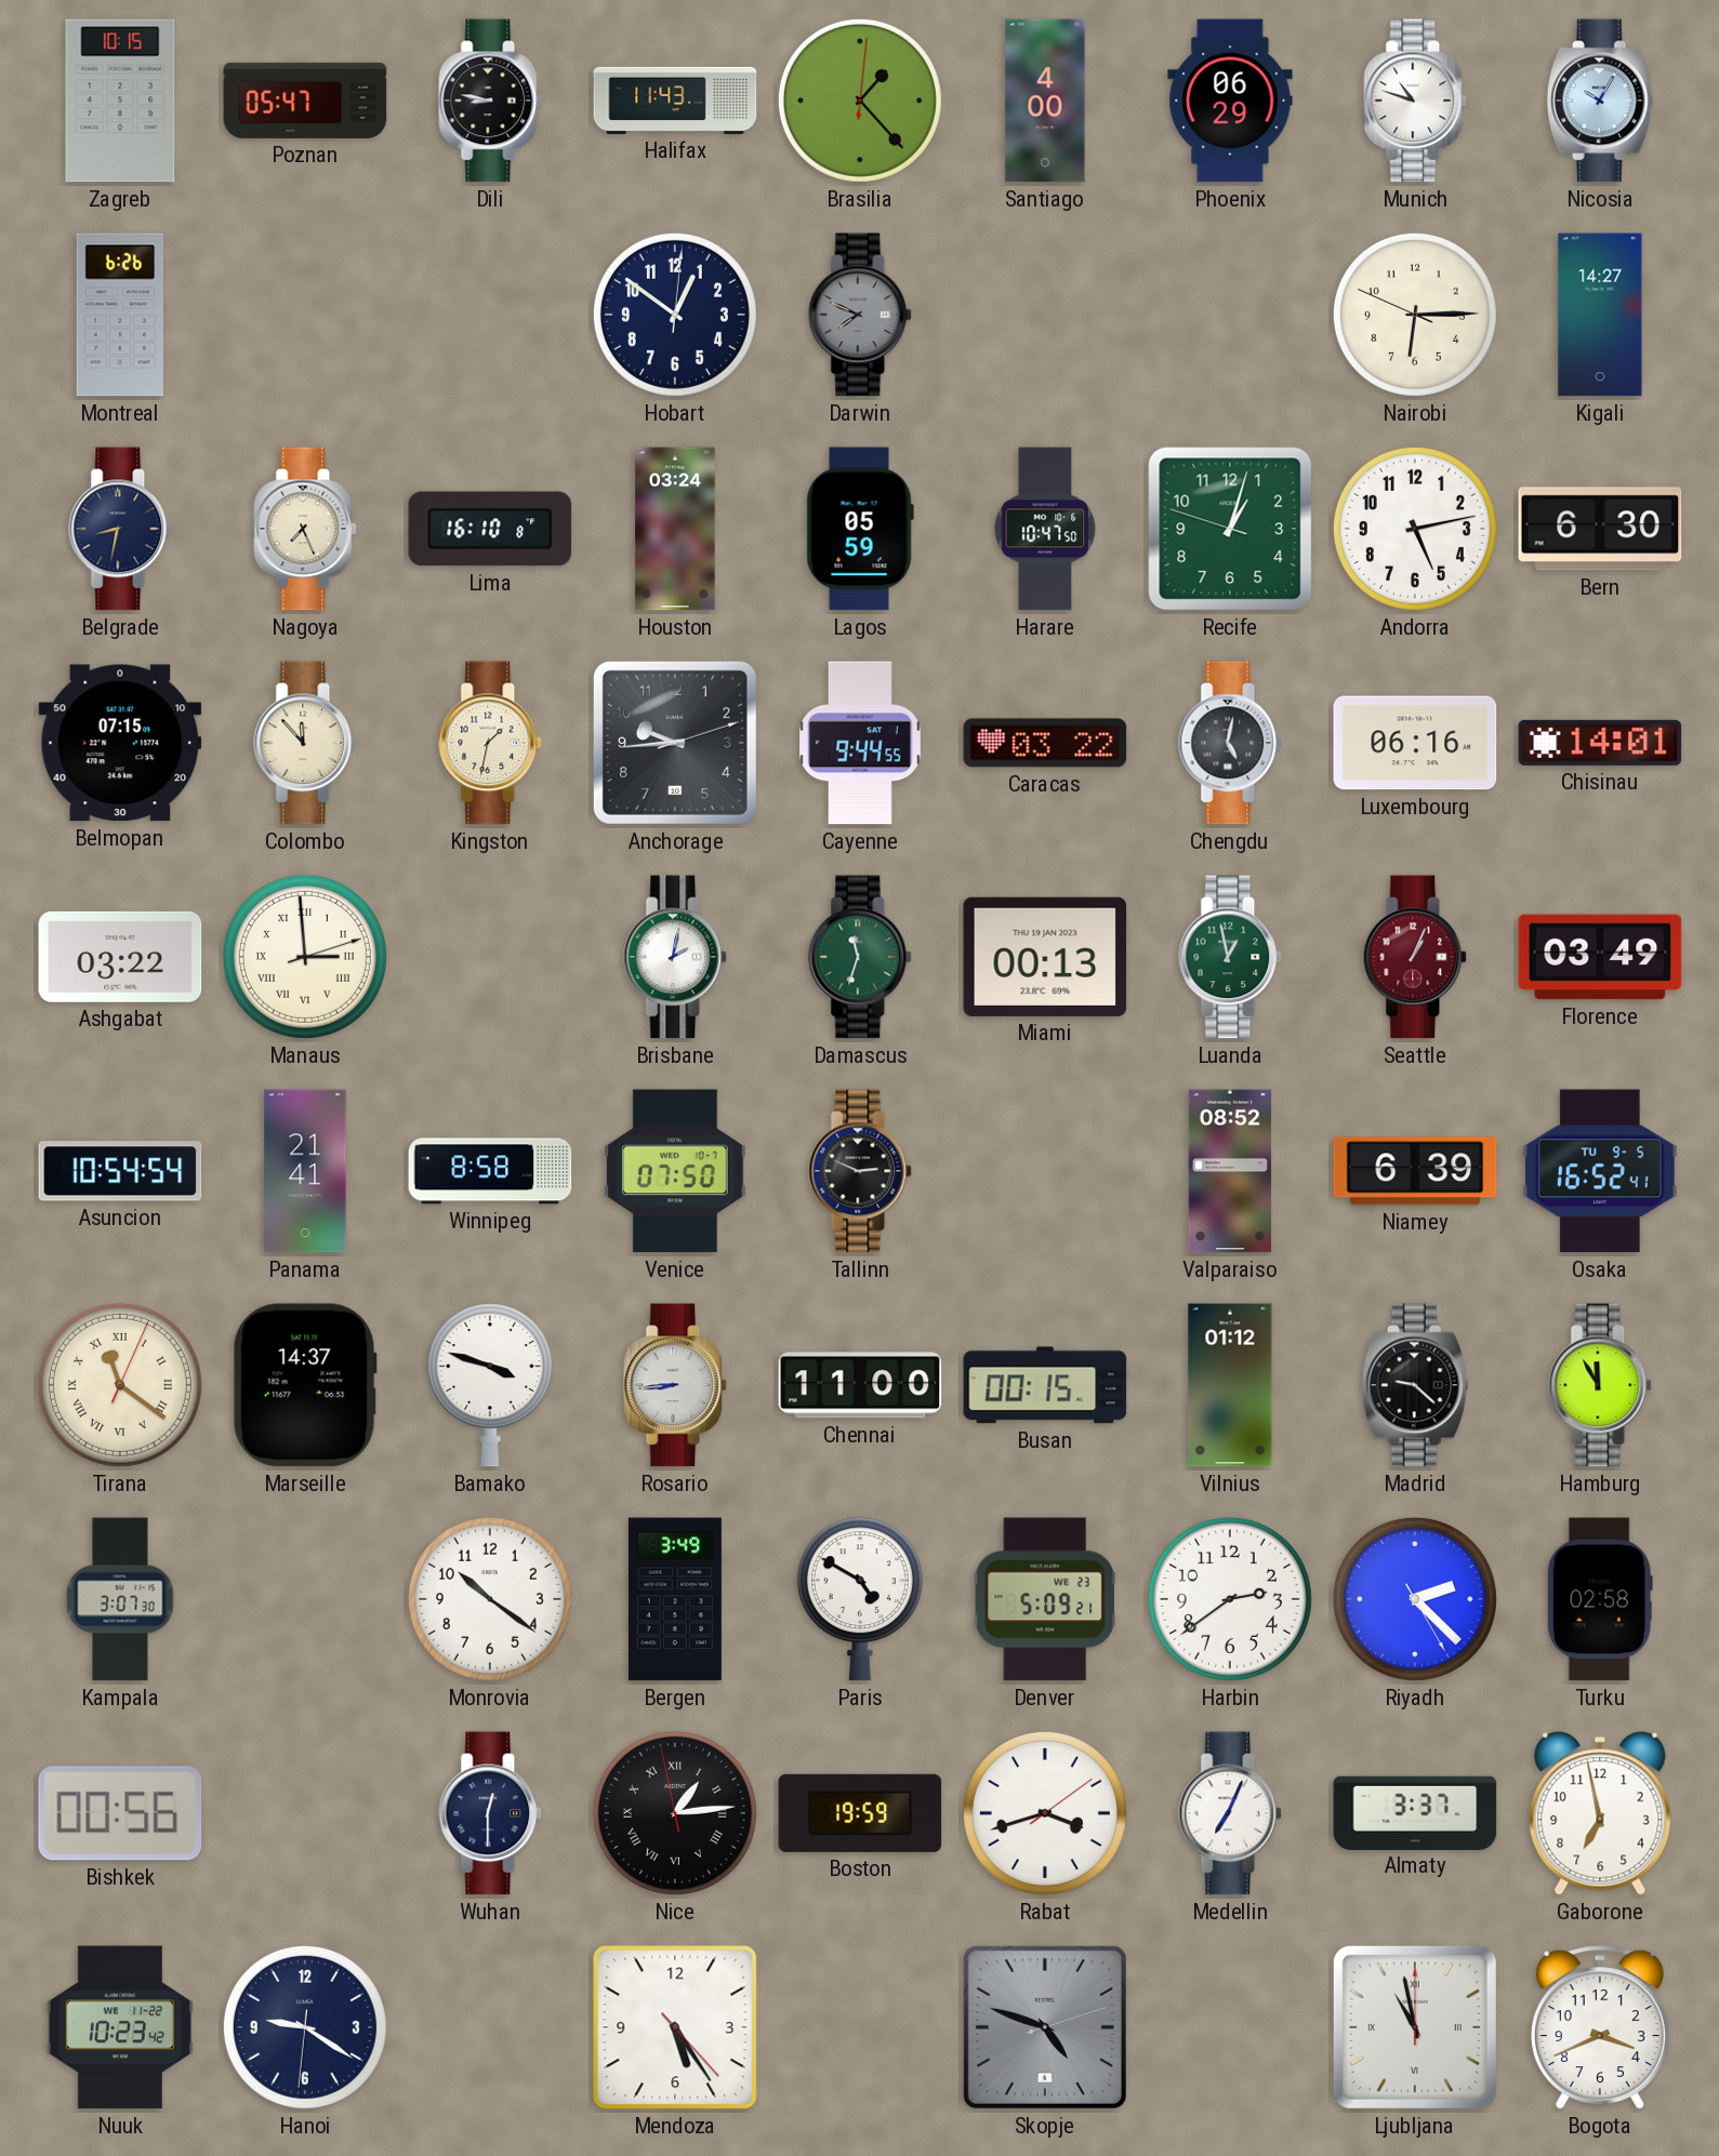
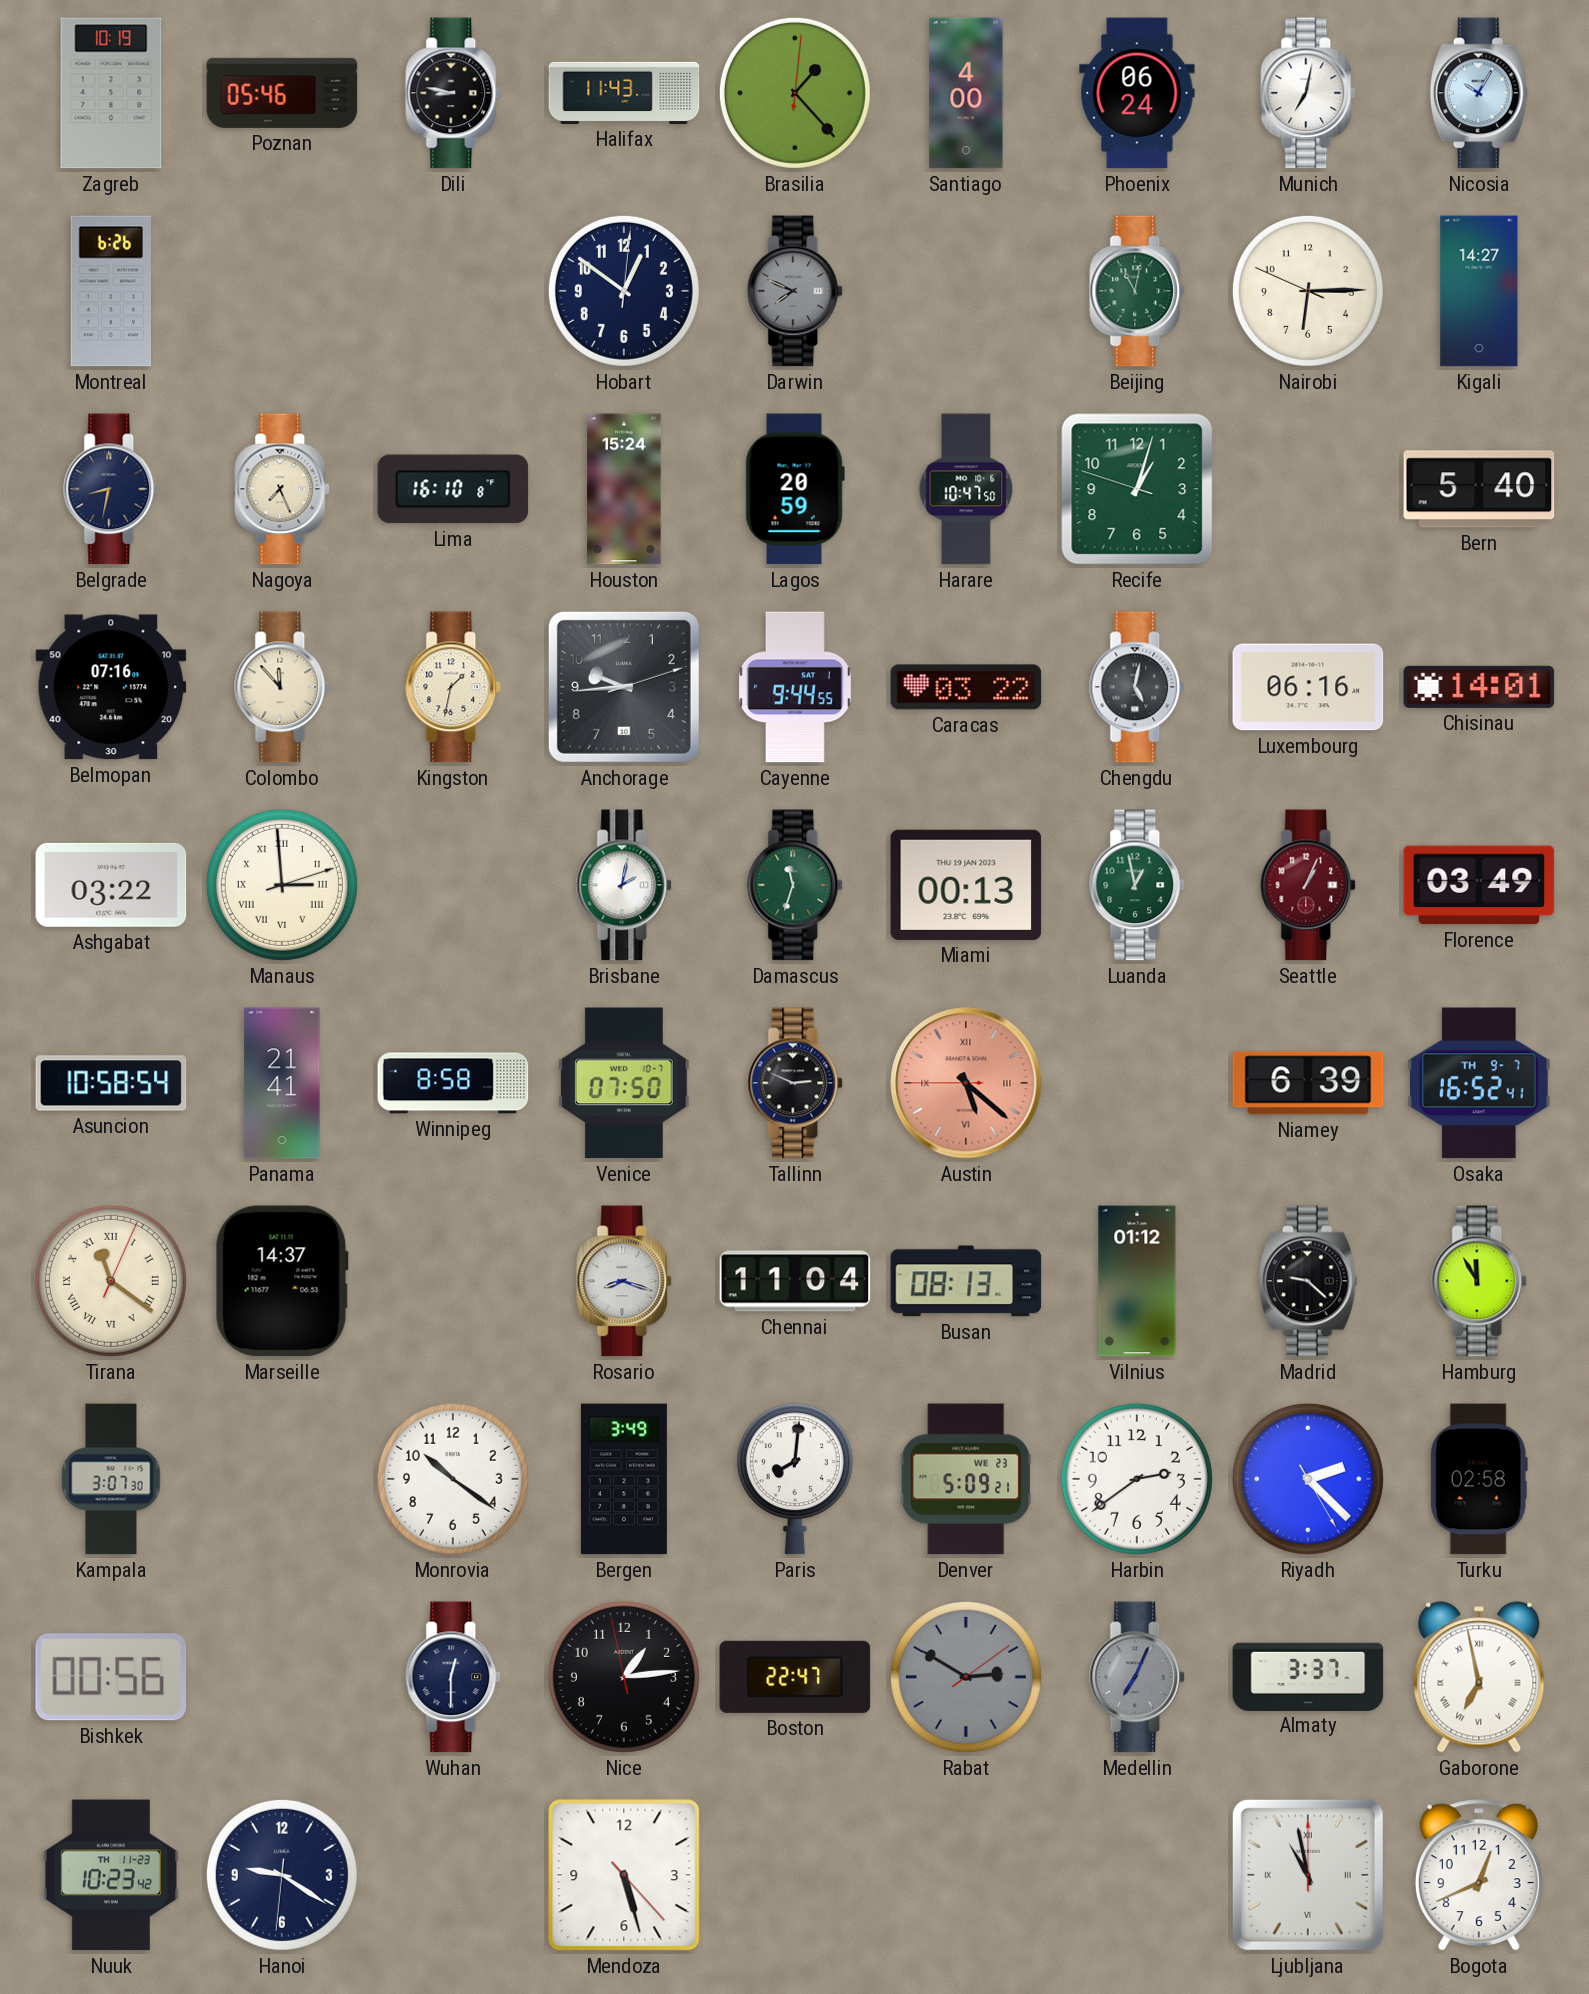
Zagreb: 10:15 -> 10:19 (111, 93)
Poznan: 05:47 -> 05:46 (282, 93)
Phoenix: 06:29 -> 06:24 (1137, 93)
Munich: 10:48 -> 7:02 (1309, 93)
Beijing: none -> 11:02 (1138, 291)
Houston: 03:24 -> 15:24 (624, 489)
Lagos: 05:59 -> 20:59 (795, 489)
Andorra: 5:13 -> none (1415, 529)
Bern: 6:30 -> 5:40 (1479, 489)
Belmopan: 07:15 -> 07:16 (111, 687)
Asuncion: 10:54 -> 10:58 (111, 1083)
Austin: none -> 5:21 (966, 1083)
Valparaiso: 08:52 -> none (1230, 1171)
Osaka date: TU 9-5 -> TH 9-7 (1479, 1083)
Bamako: 3:48 -> none (490, 1385)
Rosario: 8:44 -> 8:18 (625, 1281)
Chennai: 11:00 -> 11:04 (795, 1281)
Busan: 00:15 -> 08:13 (966, 1281)
Paris: 4:50 -> 8:01 (795, 1479)
Nice numerals: Roman -> Arabic (624, 1677)
Boston: 19:59 -> 22:47 (795, 1677)
Rabat: 3:42 -> 2:50 (966, 1677)
Rabat dial: white -> grey (966, 1677)
Medellin dial: white -> grey (1138, 1677)
Gaborone numerals: Arabic -> Roman (1479, 1677)
Nuuk date: WE 11-22 -> TH 11-23 (111, 1875)
Mendoza: 5:24 -> 5:27 (624, 1875)
Skopje: 4:48 -> none (1045, 2027)
Bogota: 3:41 -> 12:41 (1479, 1875)
